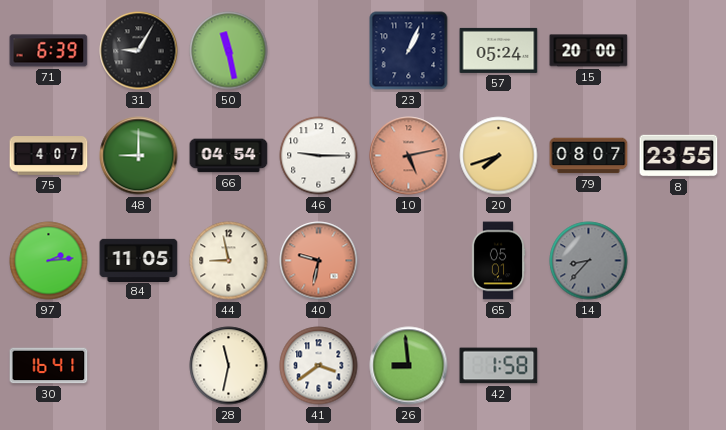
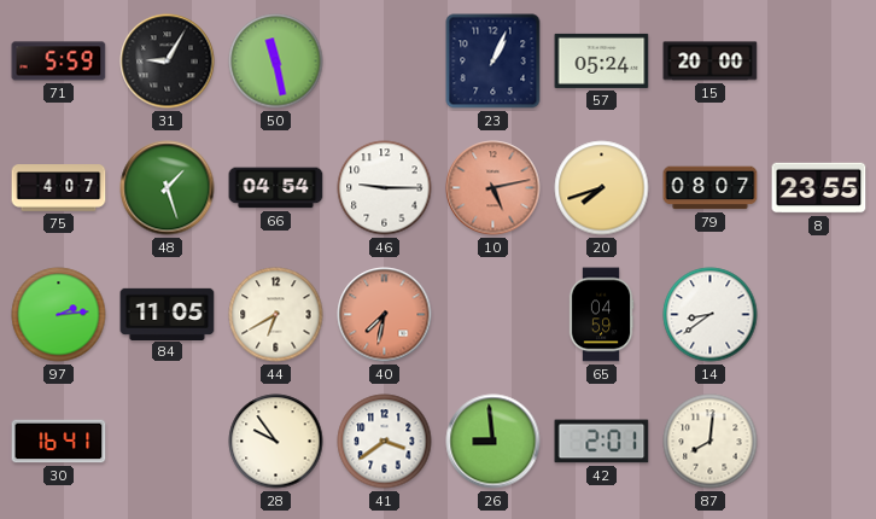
71: 6:39 -> 5:59 (59, 62)
48: 9:00 -> 1:27 (168, 188)
44: 8:58 -> 6:40 (276, 315)
40: 9:32 -> 7:32 (385, 315)
65: 05:01 -> 04:59 (601, 315)
14: 8:37 -> 8:39 (711, 315)
14 dial: grey -> white (711, 315)
28: 11:32 -> 9:54 (276, 442)
42: 1:58 -> 2:01 (602, 442)
87: none -> 8:01 (711, 442)
